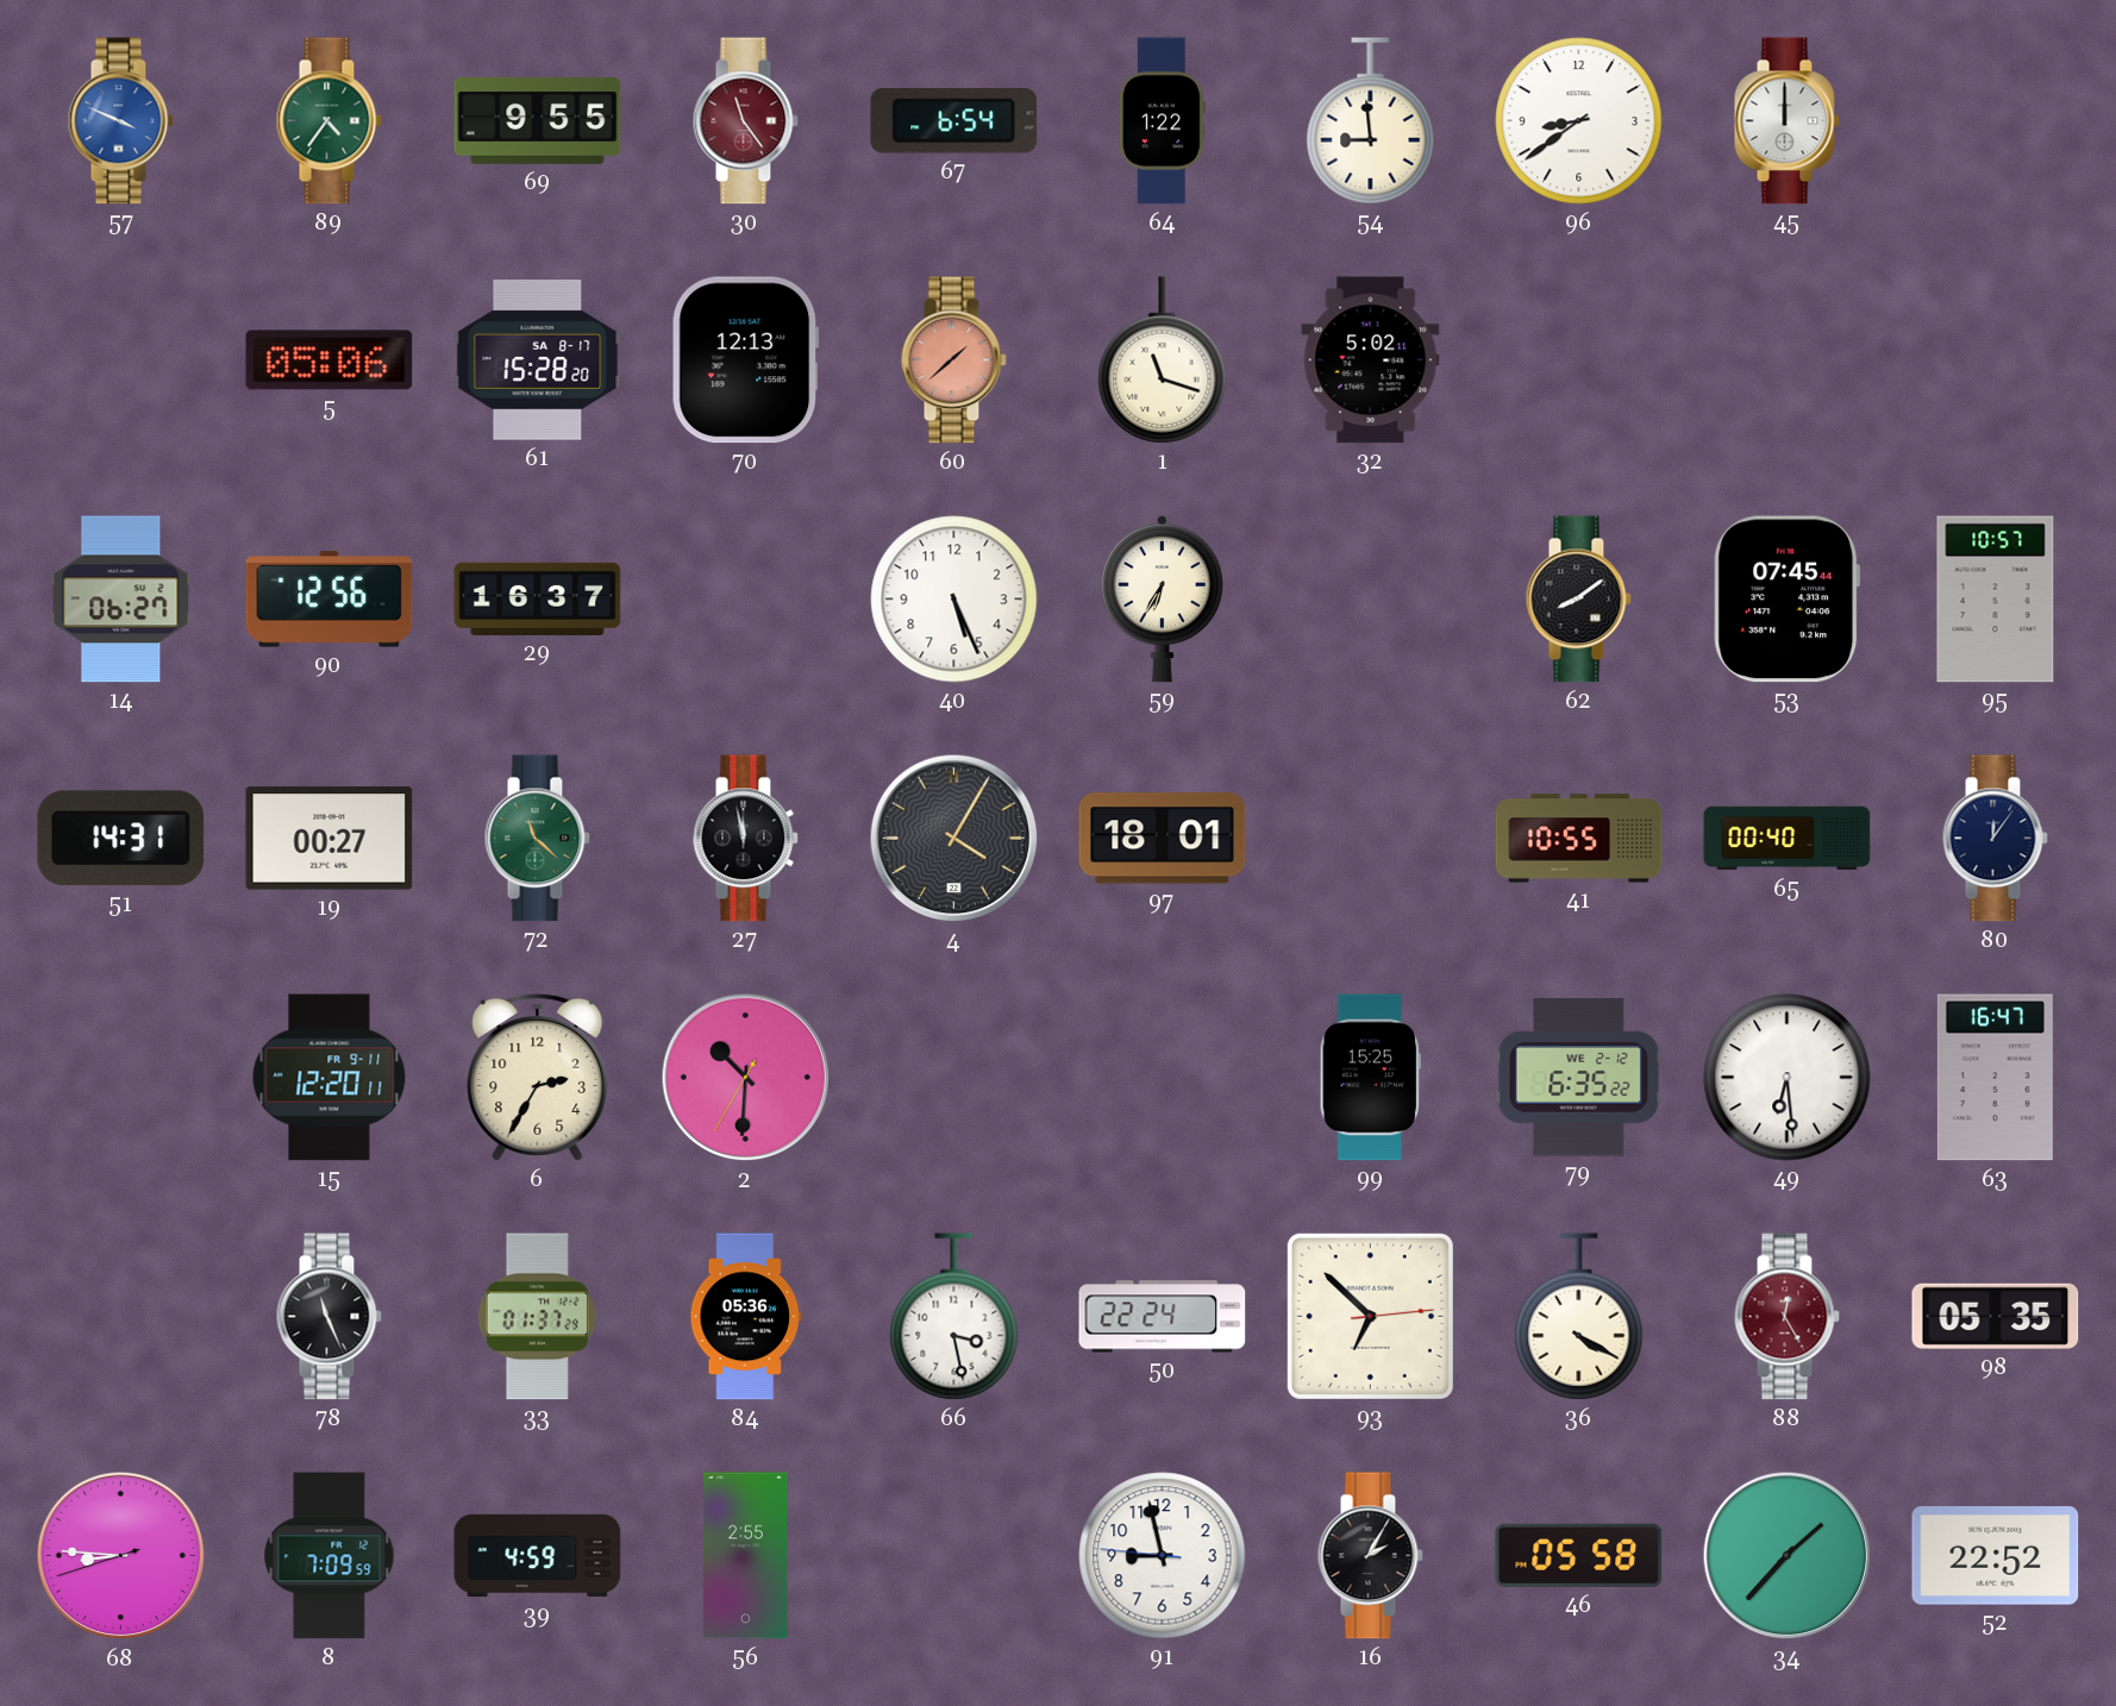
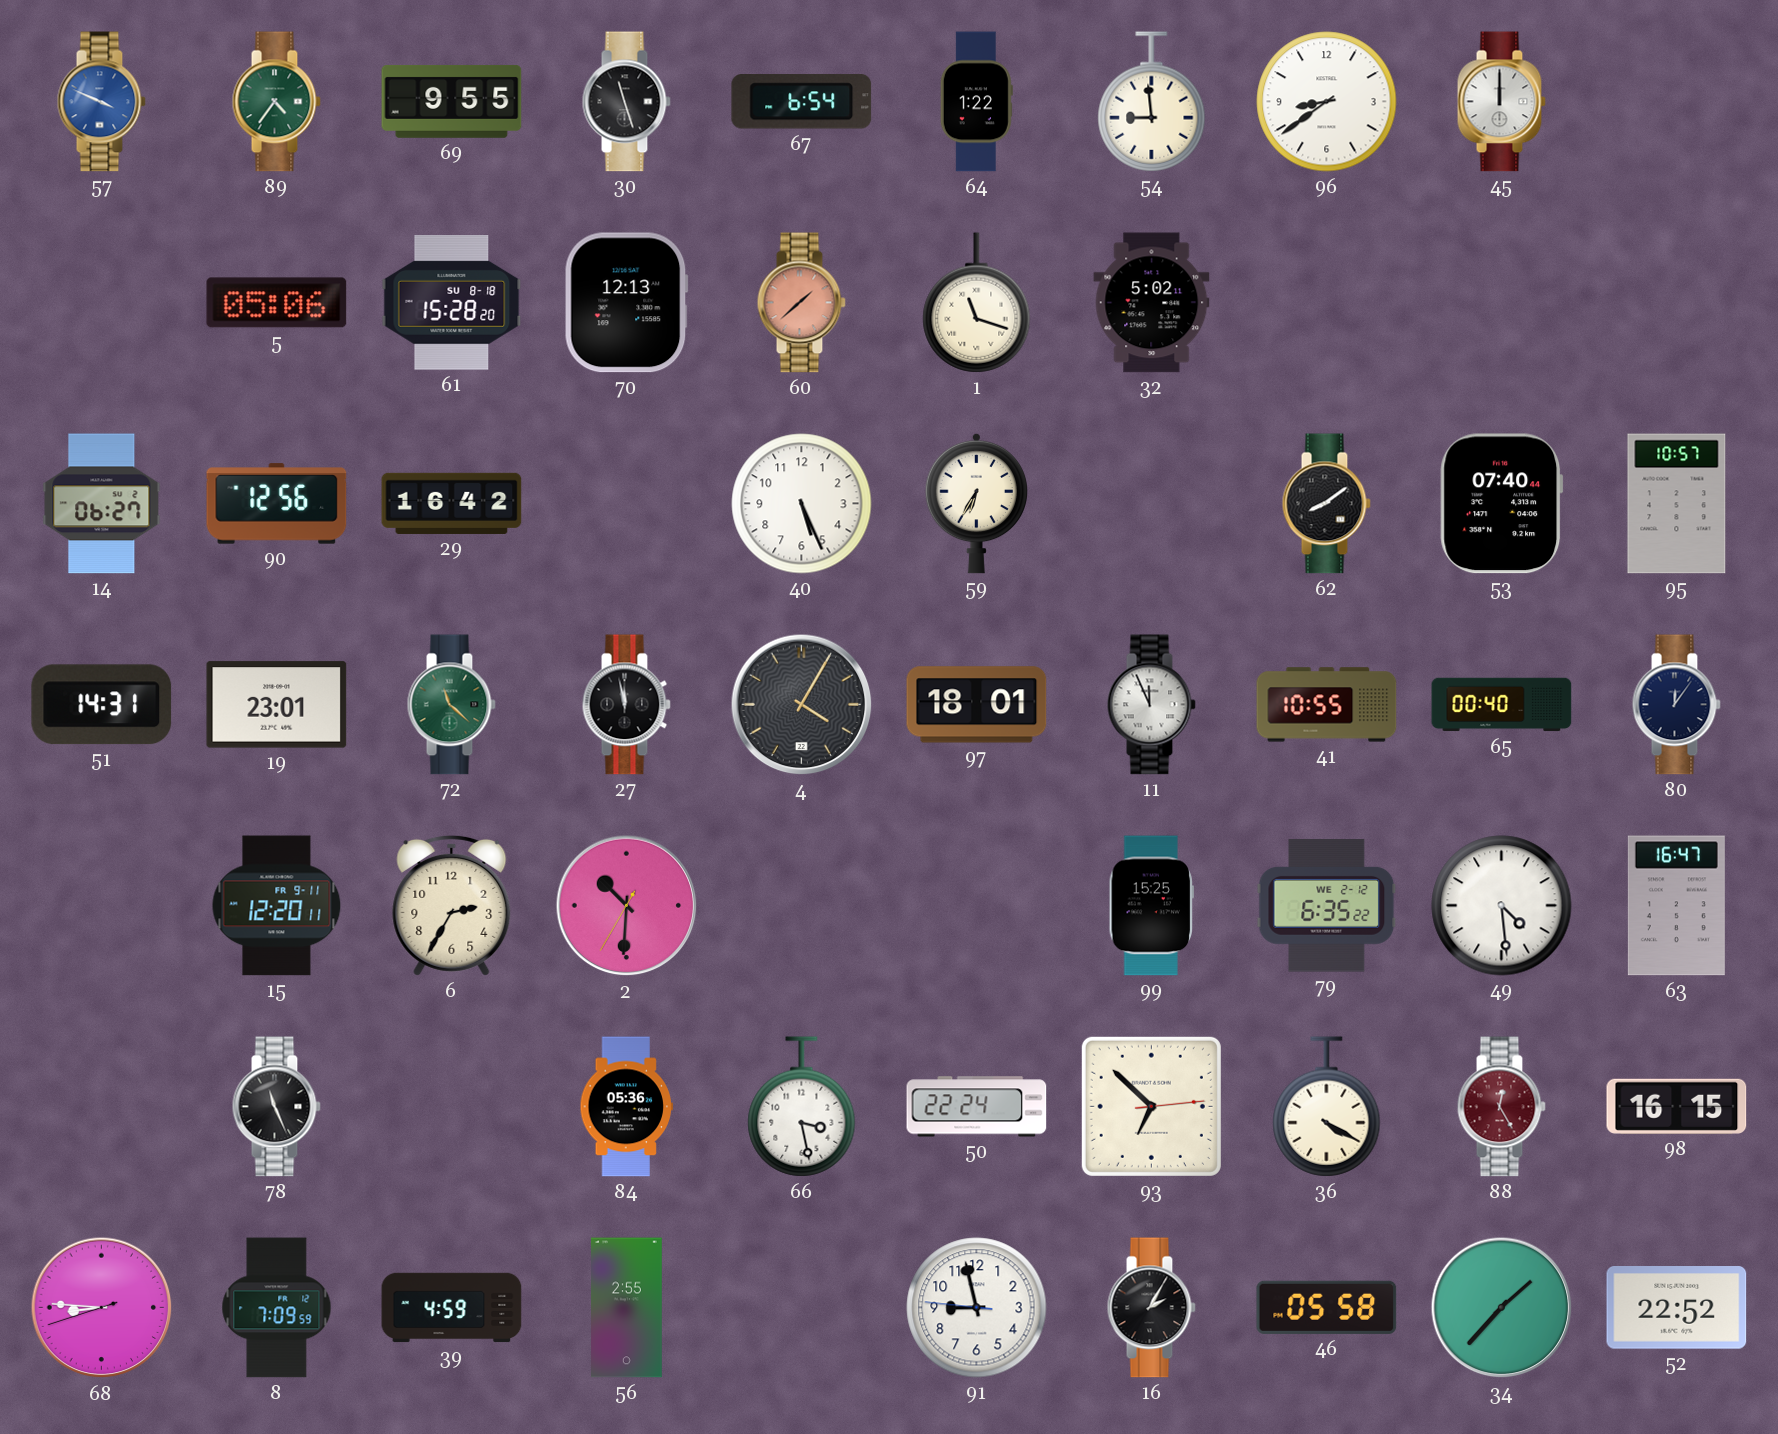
30: 11:24 -> 11:27 (626, 102)
30 dial: burgundy -> black (626, 102)
61 date: SA 8-17 -> SU 8-18 (452, 303)
29: 16:37 -> 16:42 (452, 503)
53: 07:45 -> 07:40 (1502, 504)
19: 00:27 -> 23:01 (277, 705)
11: none -> 11:56 (1151, 705)
49: 6:29 -> 4:29 (1502, 906)
33: 01:37 -> none (537, 1317)
98: 05:35 -> 16:15 (1677, 1106)
